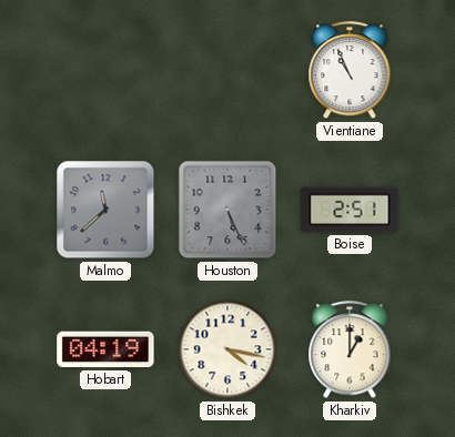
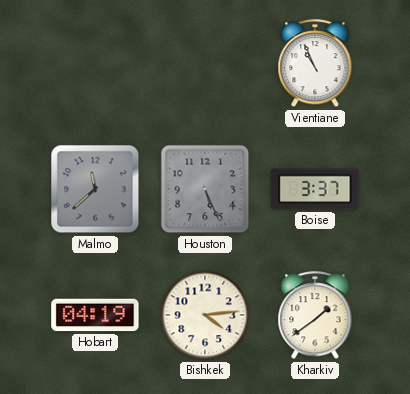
Boise: 2:51 -> 3:37 (315, 189)
Bishkek: 4:17 -> 4:14 (205, 315)
Kharkiv: 1:00 -> 1:39 (315, 316)
